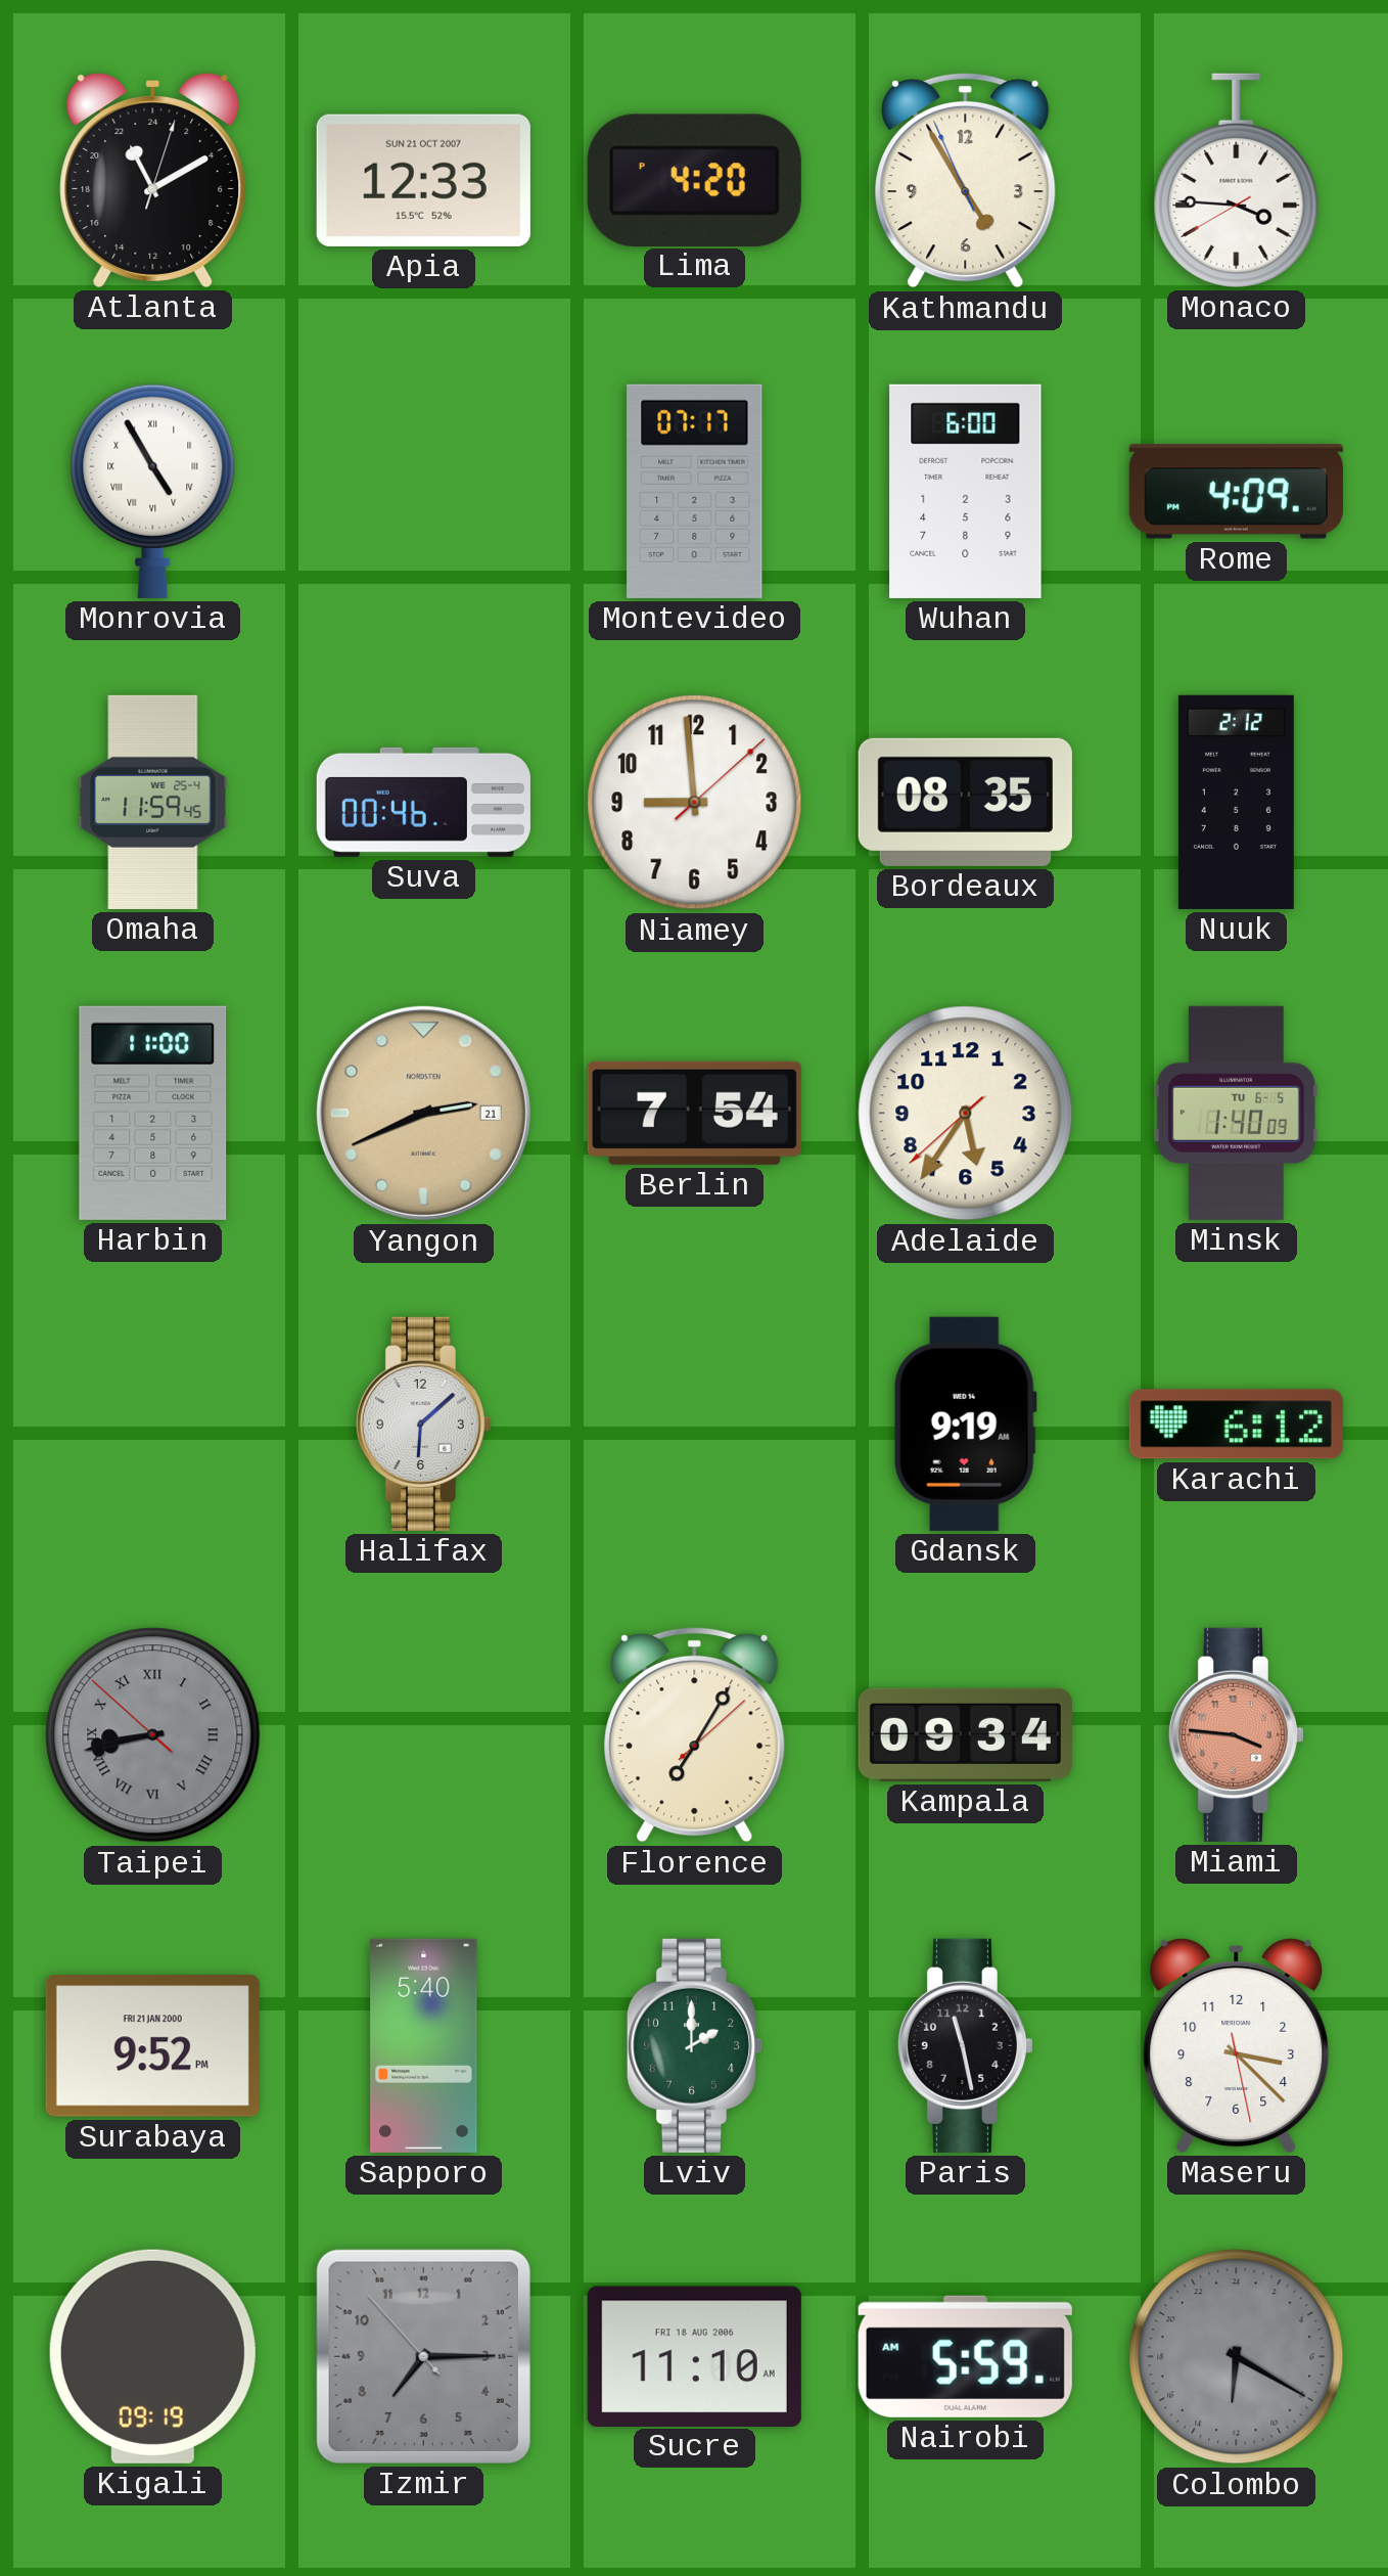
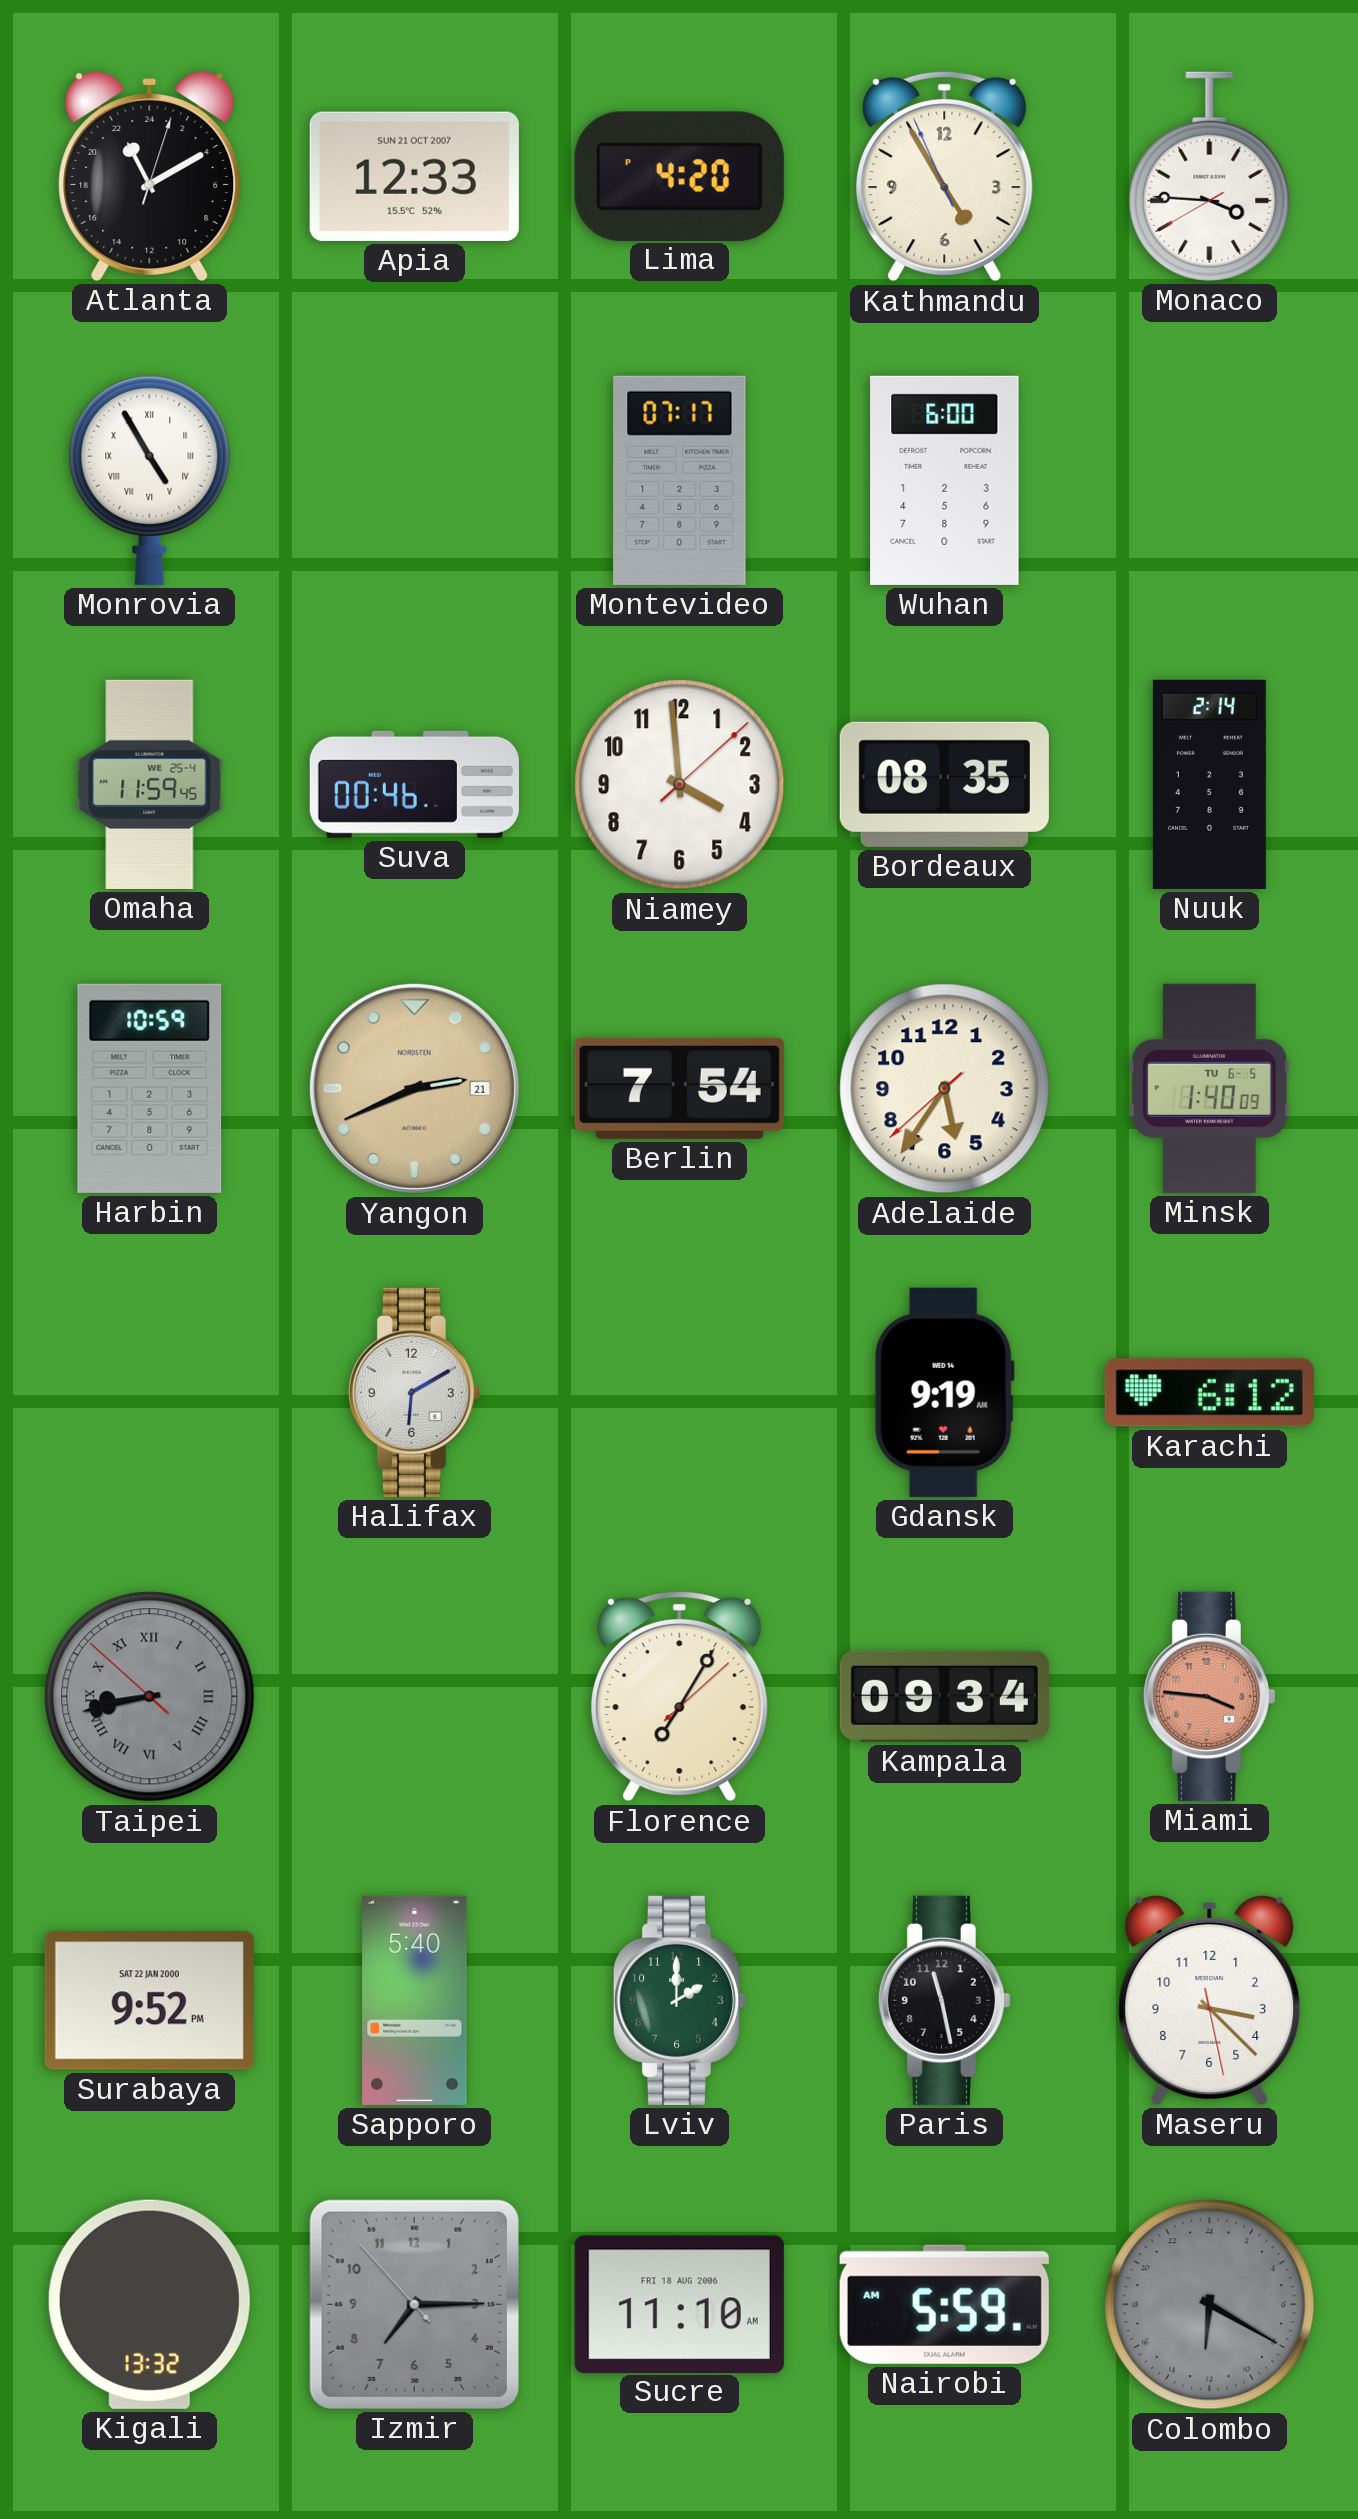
Rome: 4:09 -> none (1236, 492)
Niamey: 8:59 -> 3:59 (680, 785)
Nuuk: 2:12 -> 2:14 (1209, 784)
Harbin: 11:00 -> 10:59 (150, 1088)
Halifax: 6:08 -> 6:10 (414, 1392)
Surabaya date: FRI 21 JAN 2000 -> SAT 22 JAN 2000 (149, 2001)
Kigali: 09:19 -> 13:32 (149, 2304)
